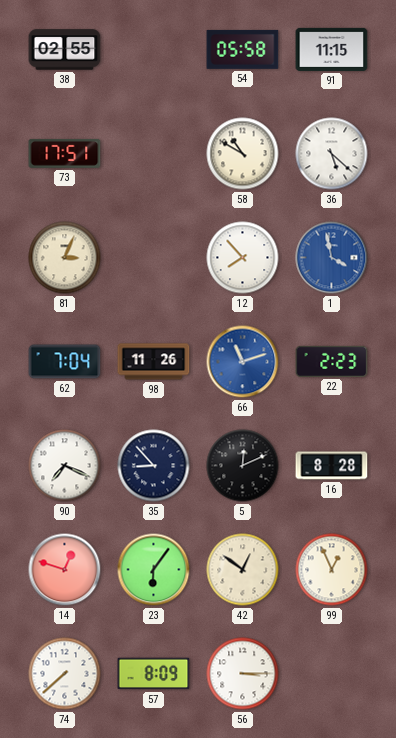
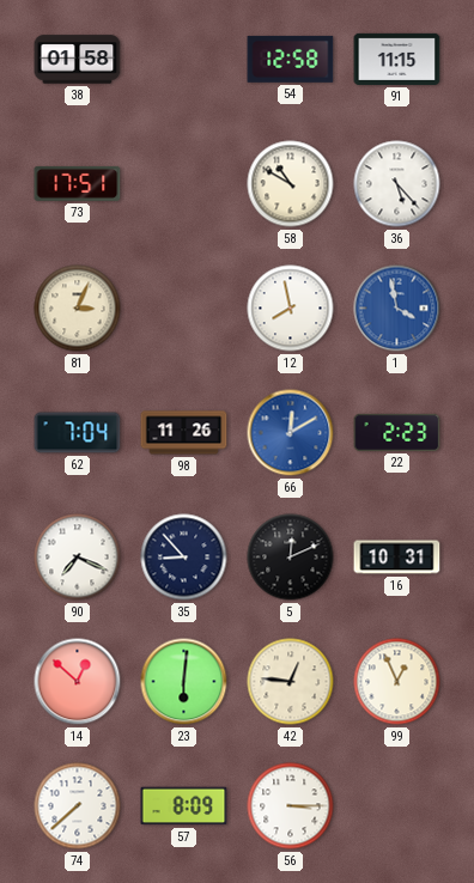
38: 02:55 -> 01:58 (78, 60)
54: 05:58 -> 12:58 (291, 59)
36: 5:22 -> 5:23 (397, 184)
12: 7:53 -> 7:58 (291, 309)
66: 11:12 -> 12:10 (291, 433)
16: 8:28 -> 10:31 (397, 558)
14: 12:48 -> 12:52 (78, 682)
23: 6:06 -> 6:01 (184, 682)
42: 12:51 -> 12:46 (291, 682)
